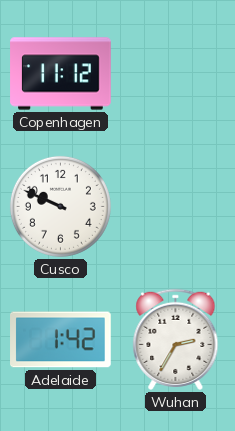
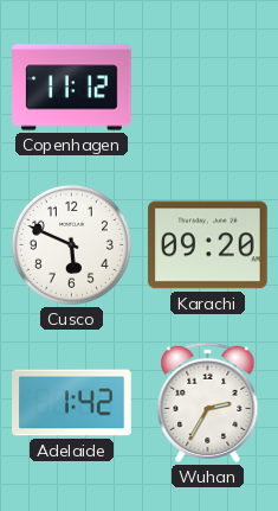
Cusco: 9:49 -> 5:49 (71, 244)
Karachi: none -> 09:20 (208, 245)
